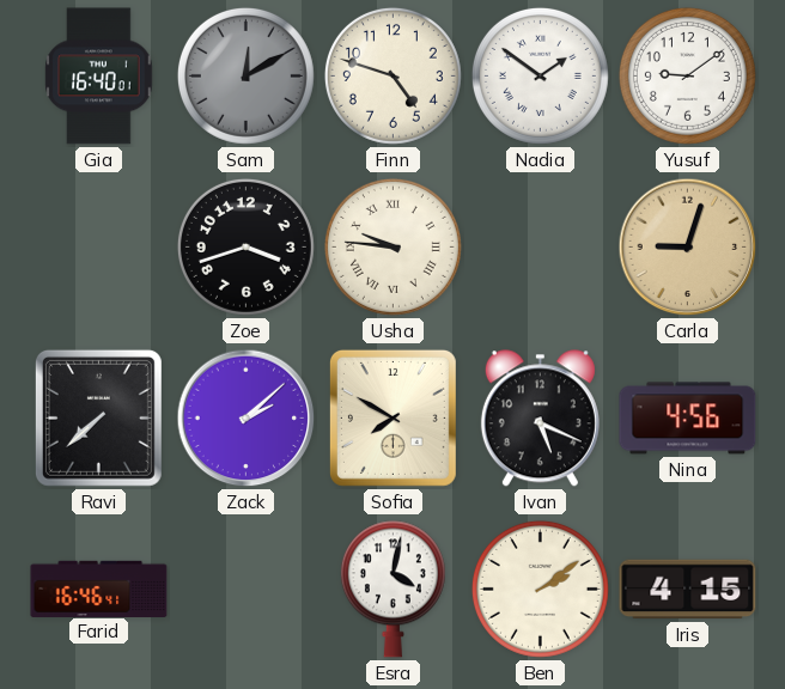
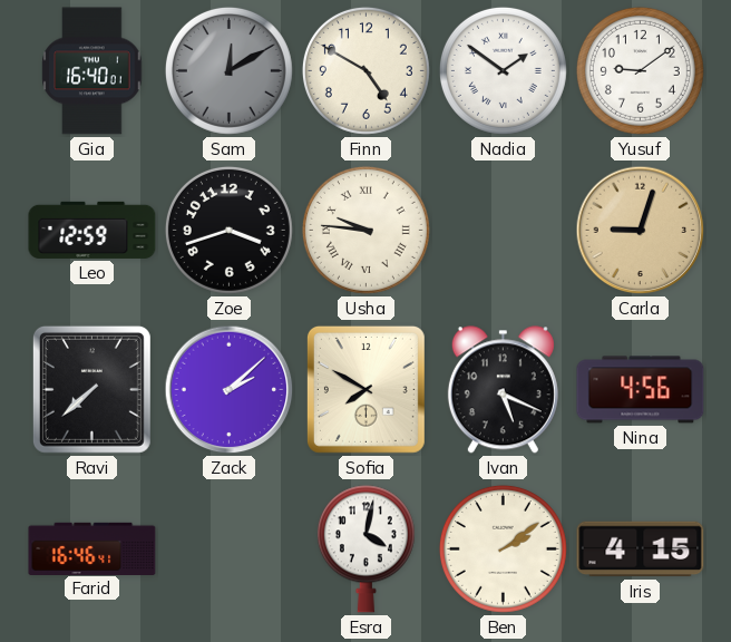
Finn: 4:48 -> 4:50 (365, 70)
Leo: none -> 12:59 (92, 230)
